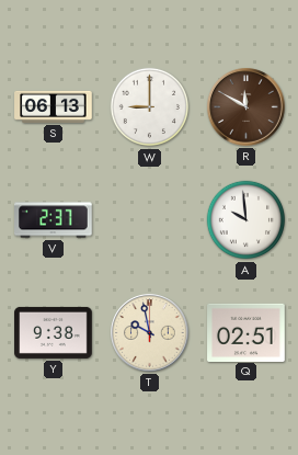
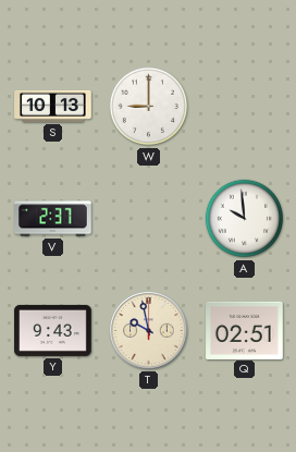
S: 06:13 -> 10:13 (53, 106)
R: 11:50 -> none (247, 107)
Y: 9:38 -> 9:43 (53, 330)
